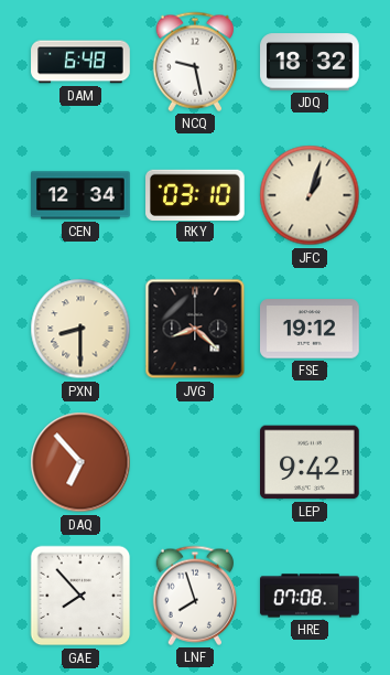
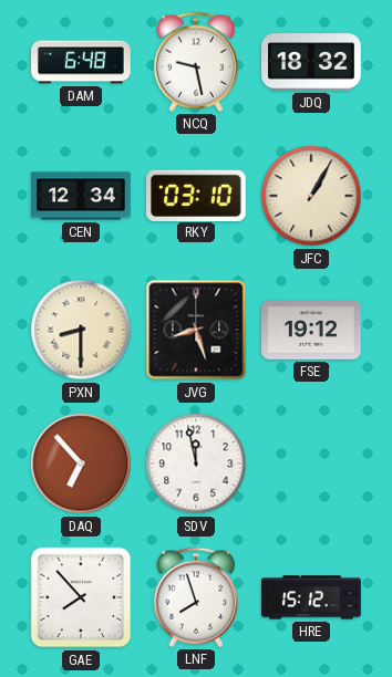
JFC: 1:03 -> 1:05 (311, 196)
JVG: 8:22 -> 8:27 (196, 330)
SDV: none -> 11:58 (196, 464)
LEP: 9:42 -> none (311, 462)
HRE: 07:08 -> 15:12 (311, 597)
